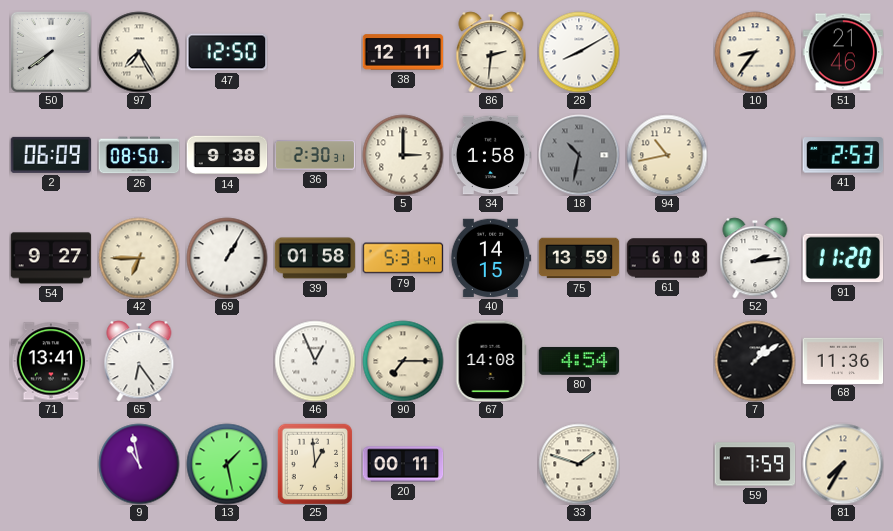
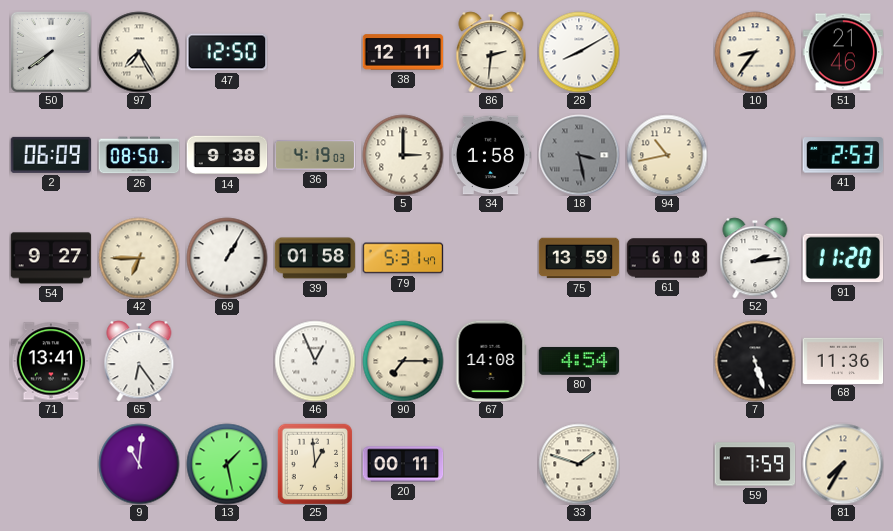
36: 2:30 -> 4:19 (315, 155)
18: 10:32 -> 3:28 (579, 155)
40: 14:15 -> none (491, 258)
7: 1:09 -> 5:27 (755, 361)
9: 10:58 -> 11:01 (139, 464)
